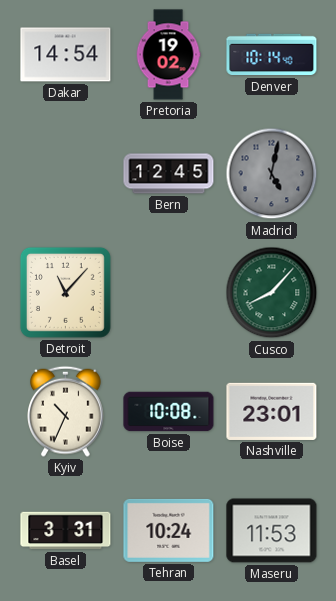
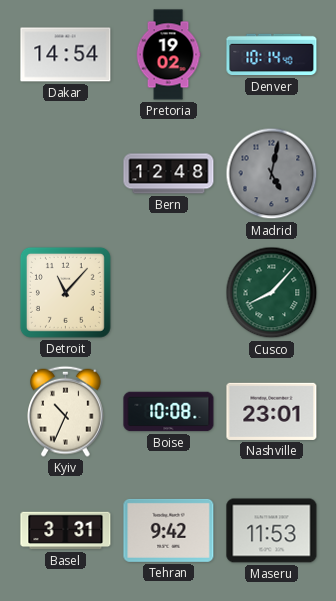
Bern: 12:45 -> 12:48 (169, 174)
Tehran: 10:24 -> 9:42 (169, 530)
